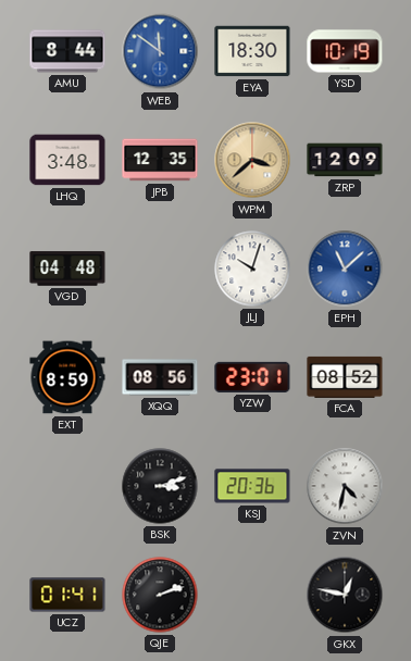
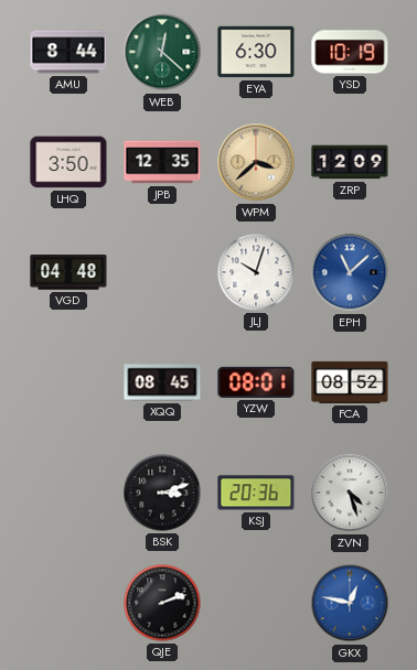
WEB: 11:51 -> 12:22 (162, 52)
WEB dial: blue -> green (162, 52)
EYA: 18:30 -> 6:30 (256, 52)
LHQ: 3:48 -> 3:50 (68, 162)
EXT: 8:59 -> none (67, 377)
XQQ: 08:56 -> 08:45 (162, 382)
YZW: 23:01 -> 08:01 (256, 382)
ZVN: 4:32 -> 4:27 (350, 493)
UCZ: 01:41 -> none (67, 595)
GKX dial: black -> blue (350, 603)
